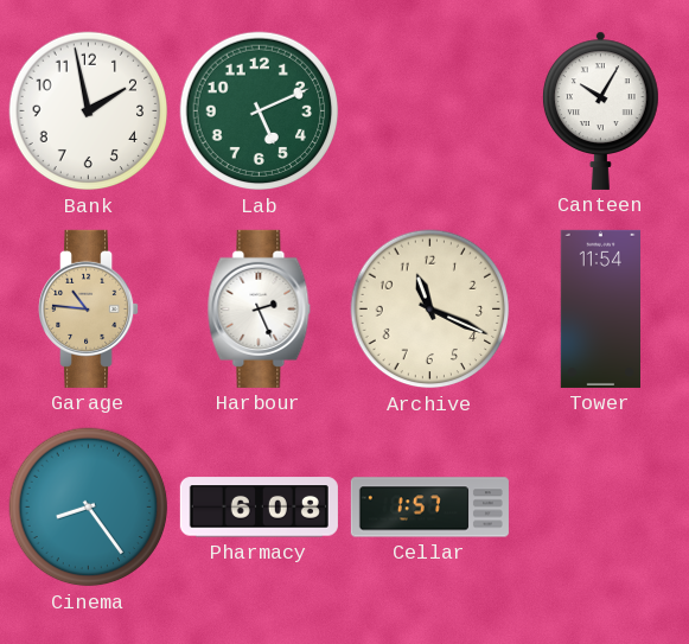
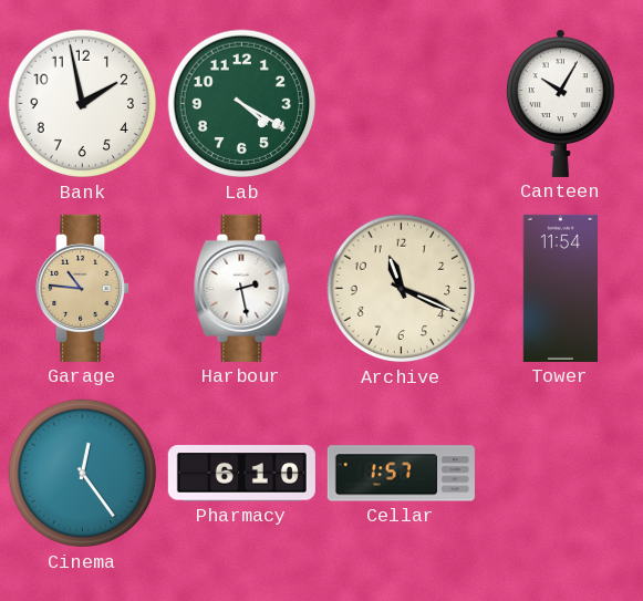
Lab: 5:11 -> 4:20 (242, 104)
Harbour: 2:26 -> 2:28 (242, 288)
Cinema: 8:24 -> 12:24 (83, 474)
Pharmacy: 6:08 -> 6:10 (241, 474)
